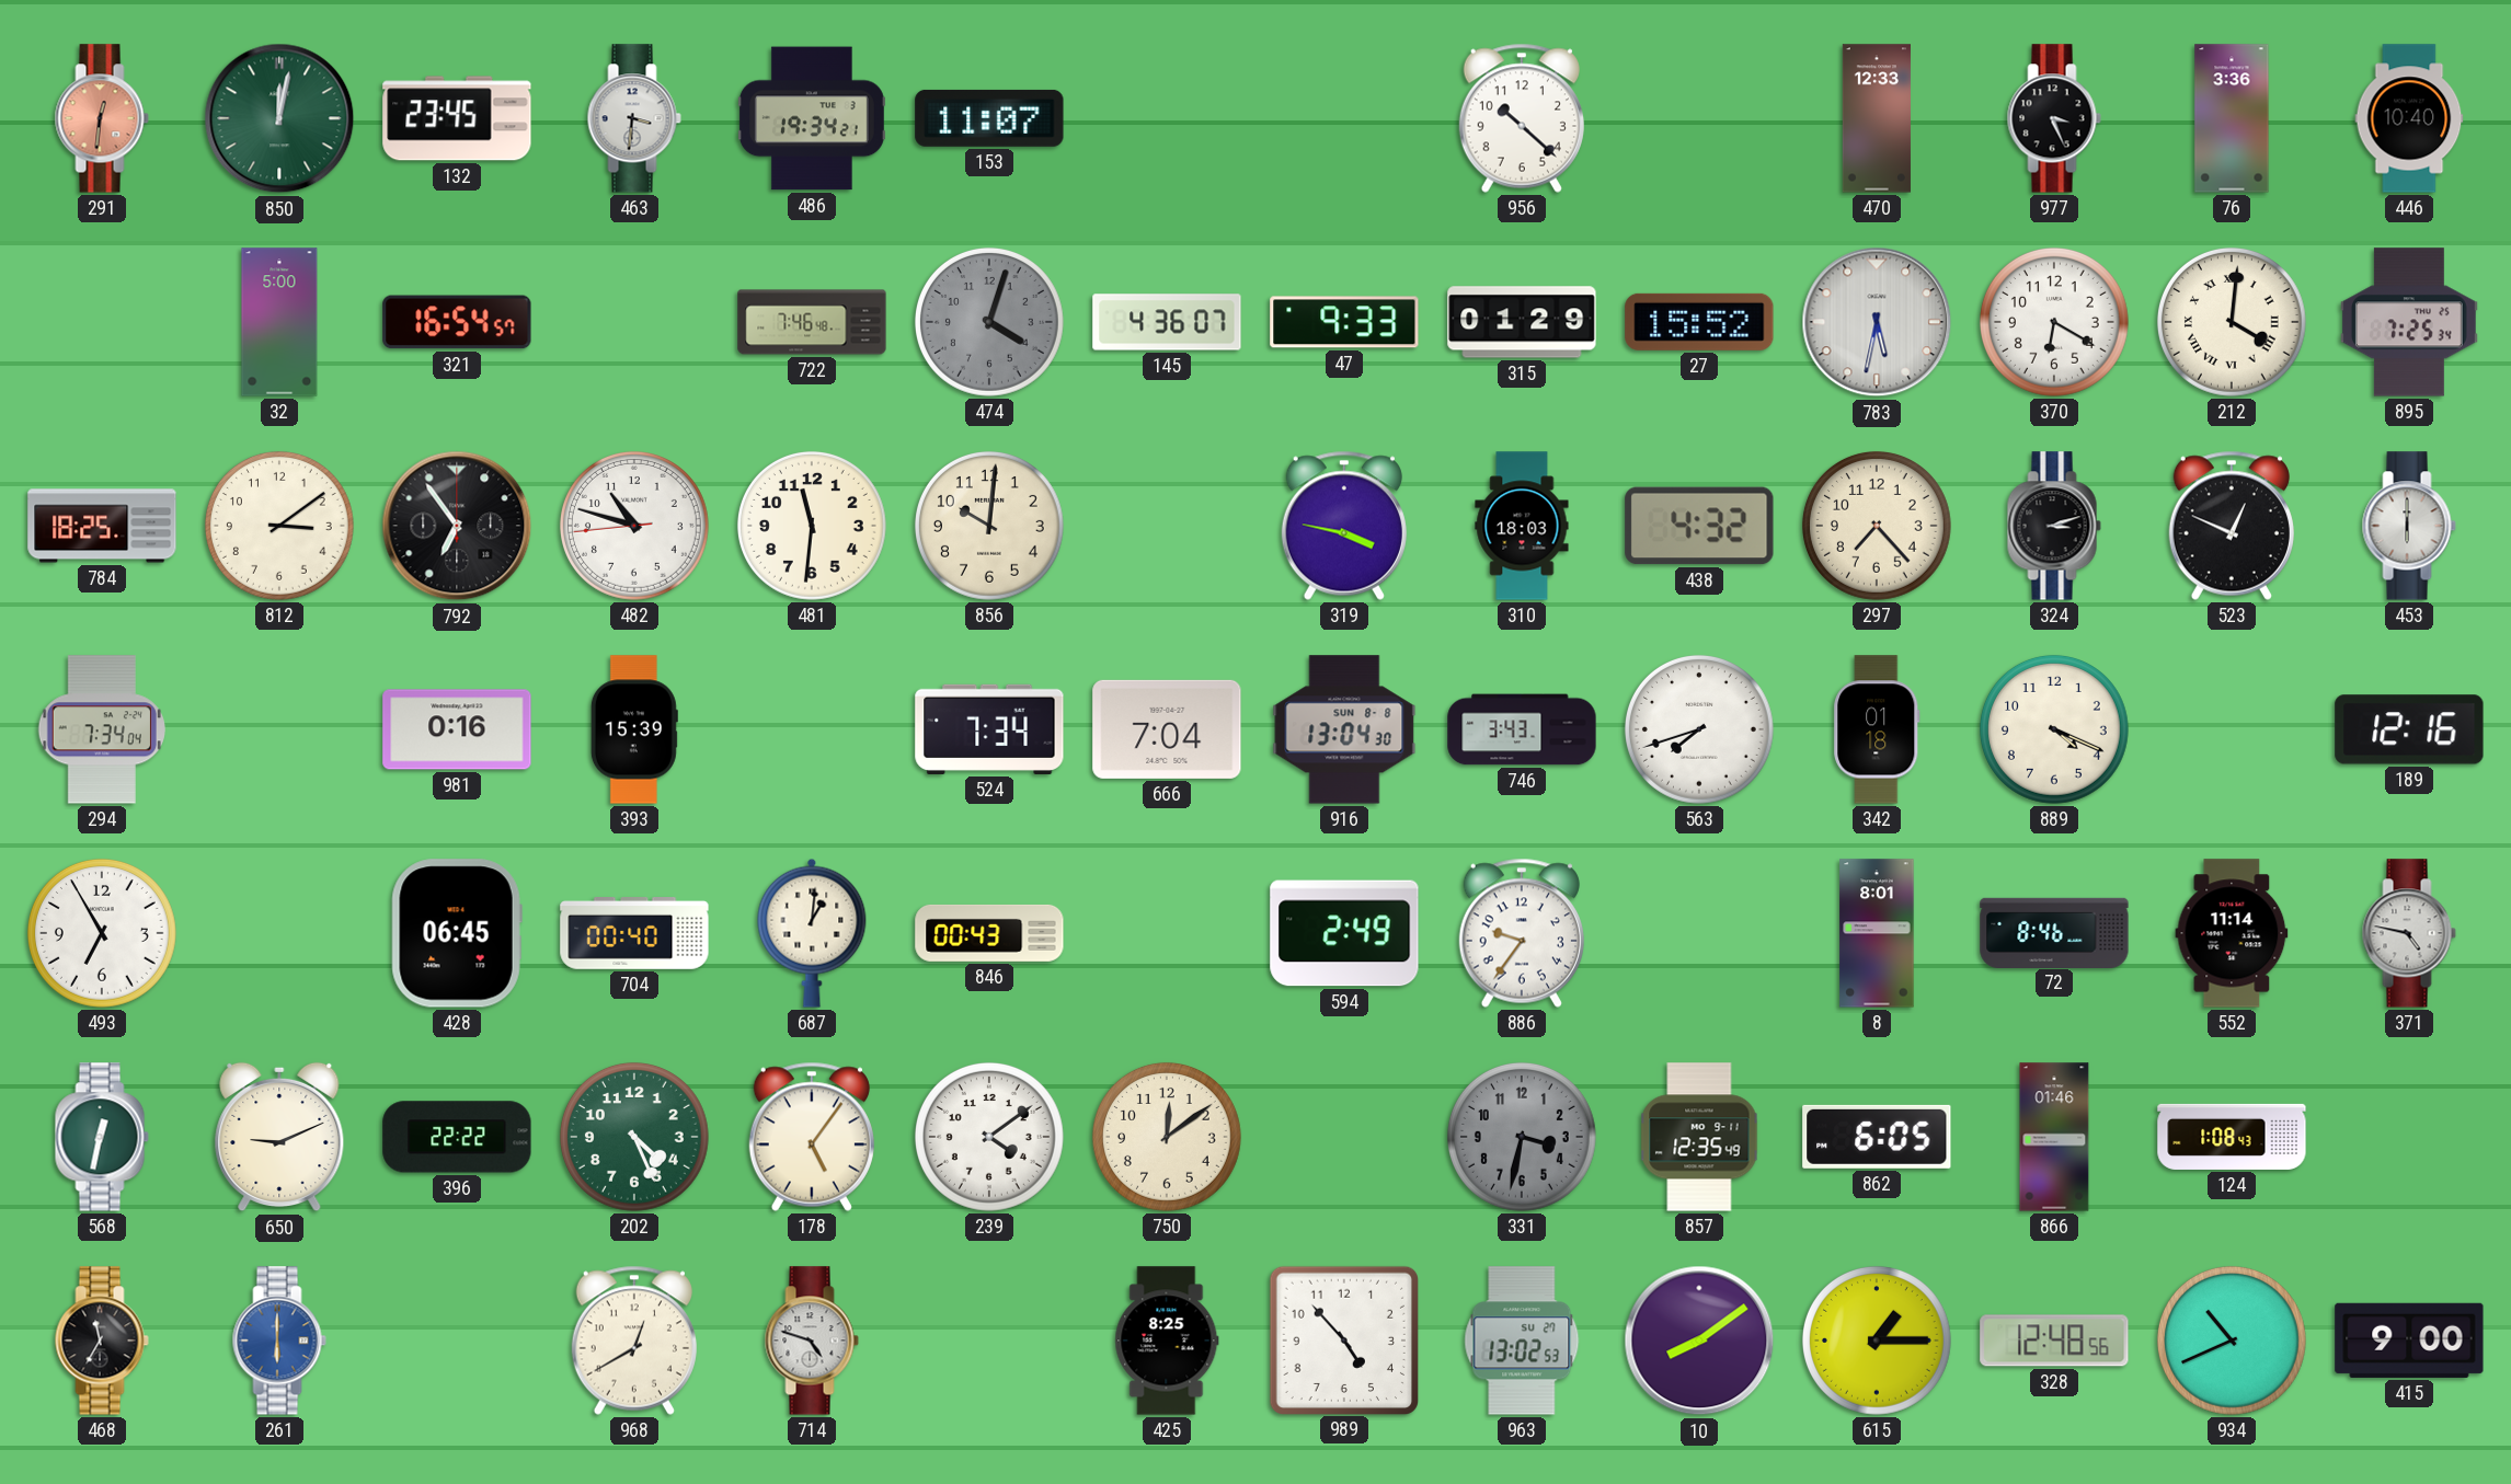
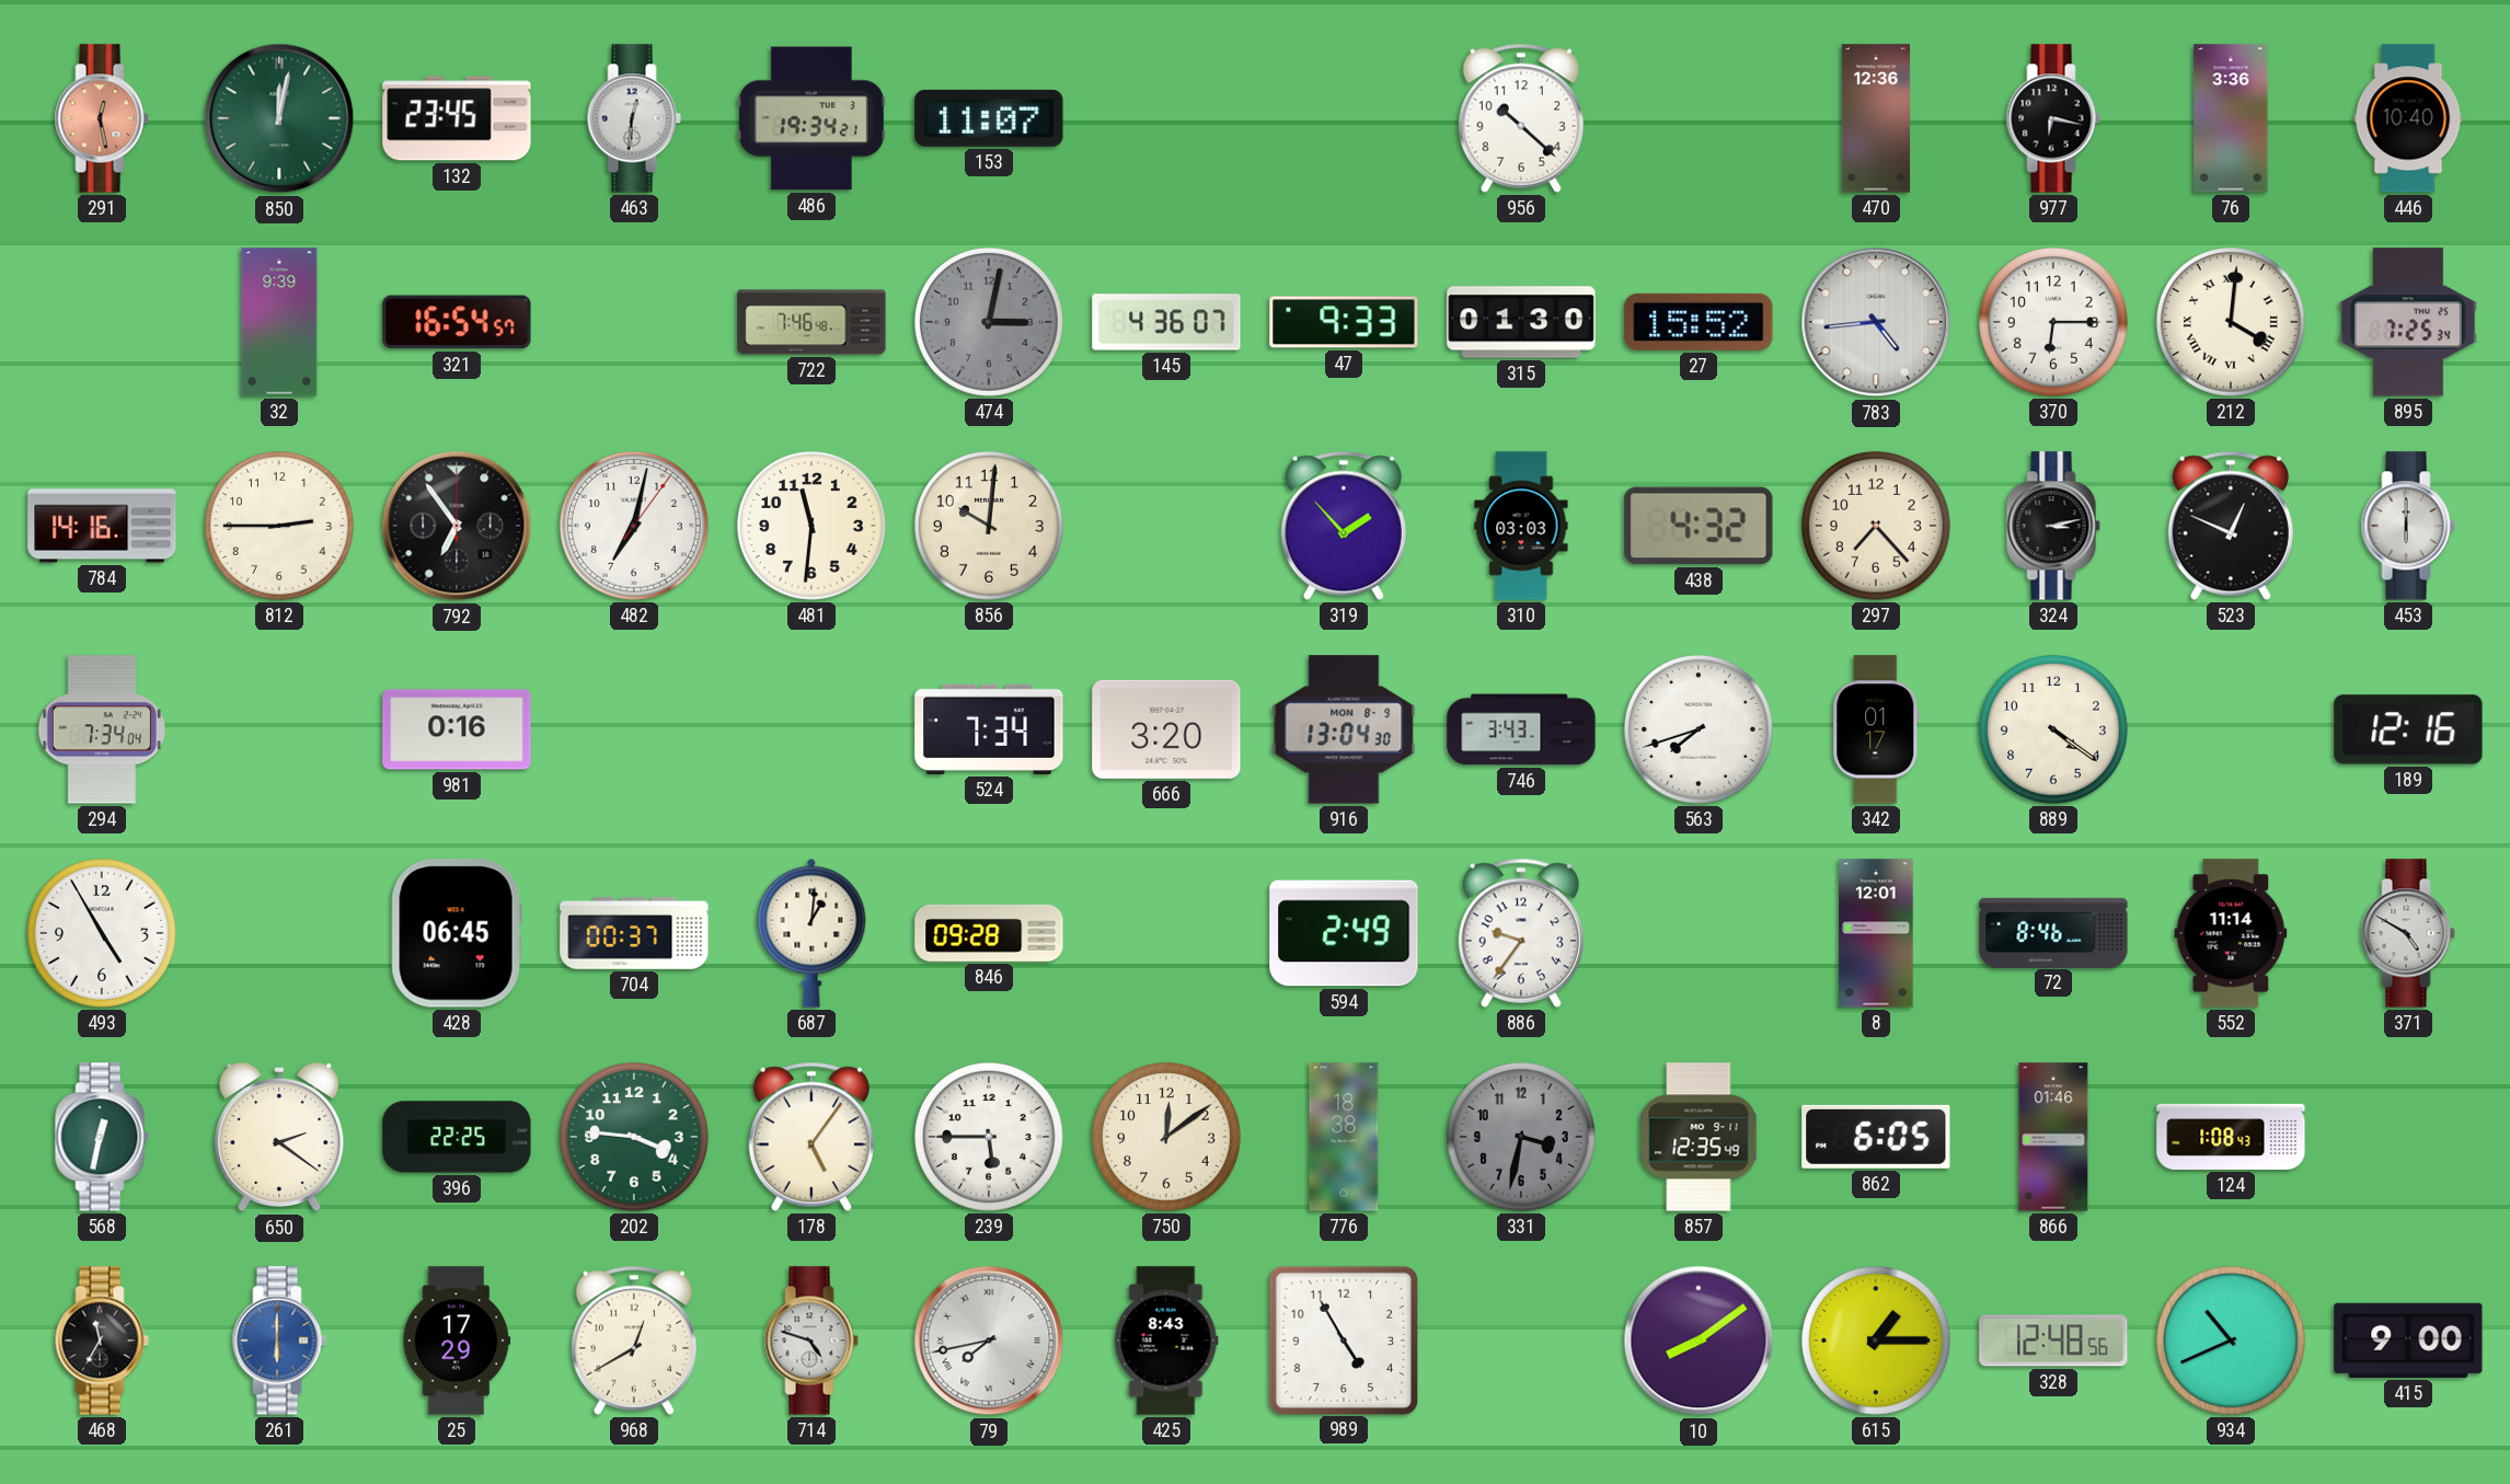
291: 12:31 -> 12:28 (102, 118)
463: 3:31 -> 12:31 (634, 118)
470: 12:33 -> 12:36 (1876, 118)
977: 3:26 -> 6:17 (2053, 118)
32: 5:00 -> 9:39 (279, 322)
474: 4:03 -> 3:02 (989, 322)
315: 01:29 -> 01:30 (1521, 322)
783: 5:32 -> 4:44 (1876, 322)
370: 6:20 -> 6:15 (2053, 322)
784: 18:25 -> 14:16 (102, 526)
812: 3:09 -> 2:45 (279, 526)
482: 10:47 -> 7:02 (634, 526)
319: 3:47 -> 1:53 (1344, 526)
310: 18:03 -> 03:03 (1521, 526)
324: 3:12 -> 3:13 (2053, 526)
393: 15:39 -> none (634, 729)
666: 7:04 -> 3:20 (1166, 729)
916 date: SUN 8-8 -> MON 8-9 (1344, 729)
342: 01:18 -> 01:17 (1876, 729)
889: 4:19 -> 4:21 (2053, 729)
493: 6:55 -> 4:55 (102, 933)
704: 00:40 -> 00:37 (634, 934)
846: 00:43 -> 09:28 (989, 933)
8: 8:01 -> 12:01 (1876, 933)
371: 4:47 -> 4:50 (2408, 933)
650: 9:11 -> 2:21 (279, 1137)
396: 22:22 -> 22:25 (457, 1137)
202: 4:26 -> 3:46 (634, 1137)
239: 4:09 -> 5:45 (989, 1137)
776: none -> 18:38 (1344, 1137)
25: none -> 17:29 (457, 1341)
79: none -> 7:43 (989, 1341)
425: 8:25 -> 8:43 (1166, 1341)
989: 4:53 -> 4:55 (1343, 1339)
963: 13:02 -> none (1522, 1341)
